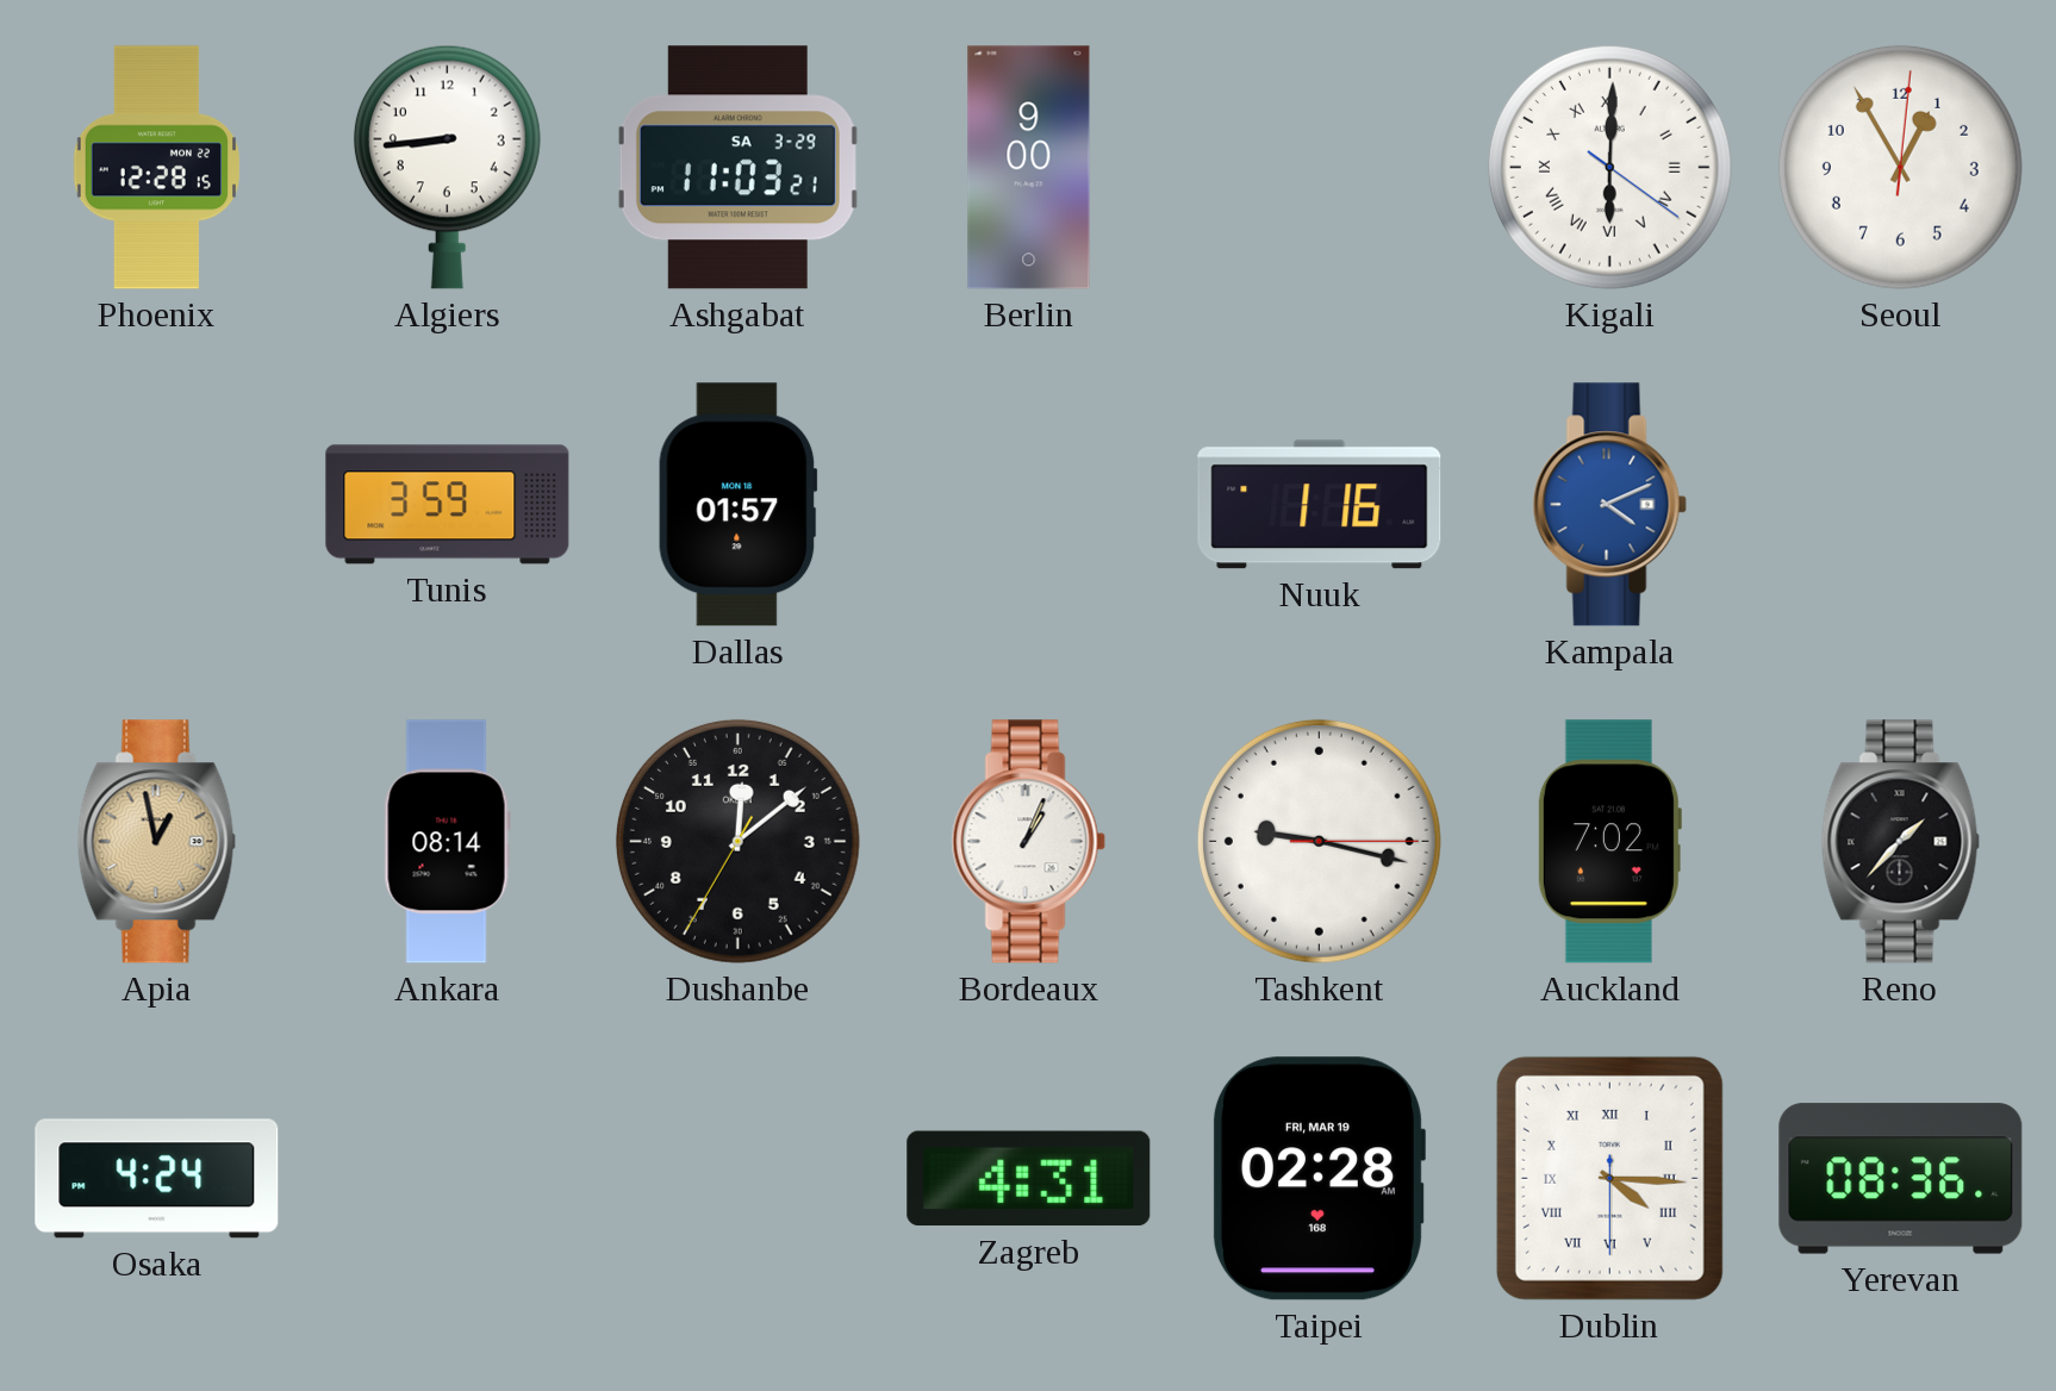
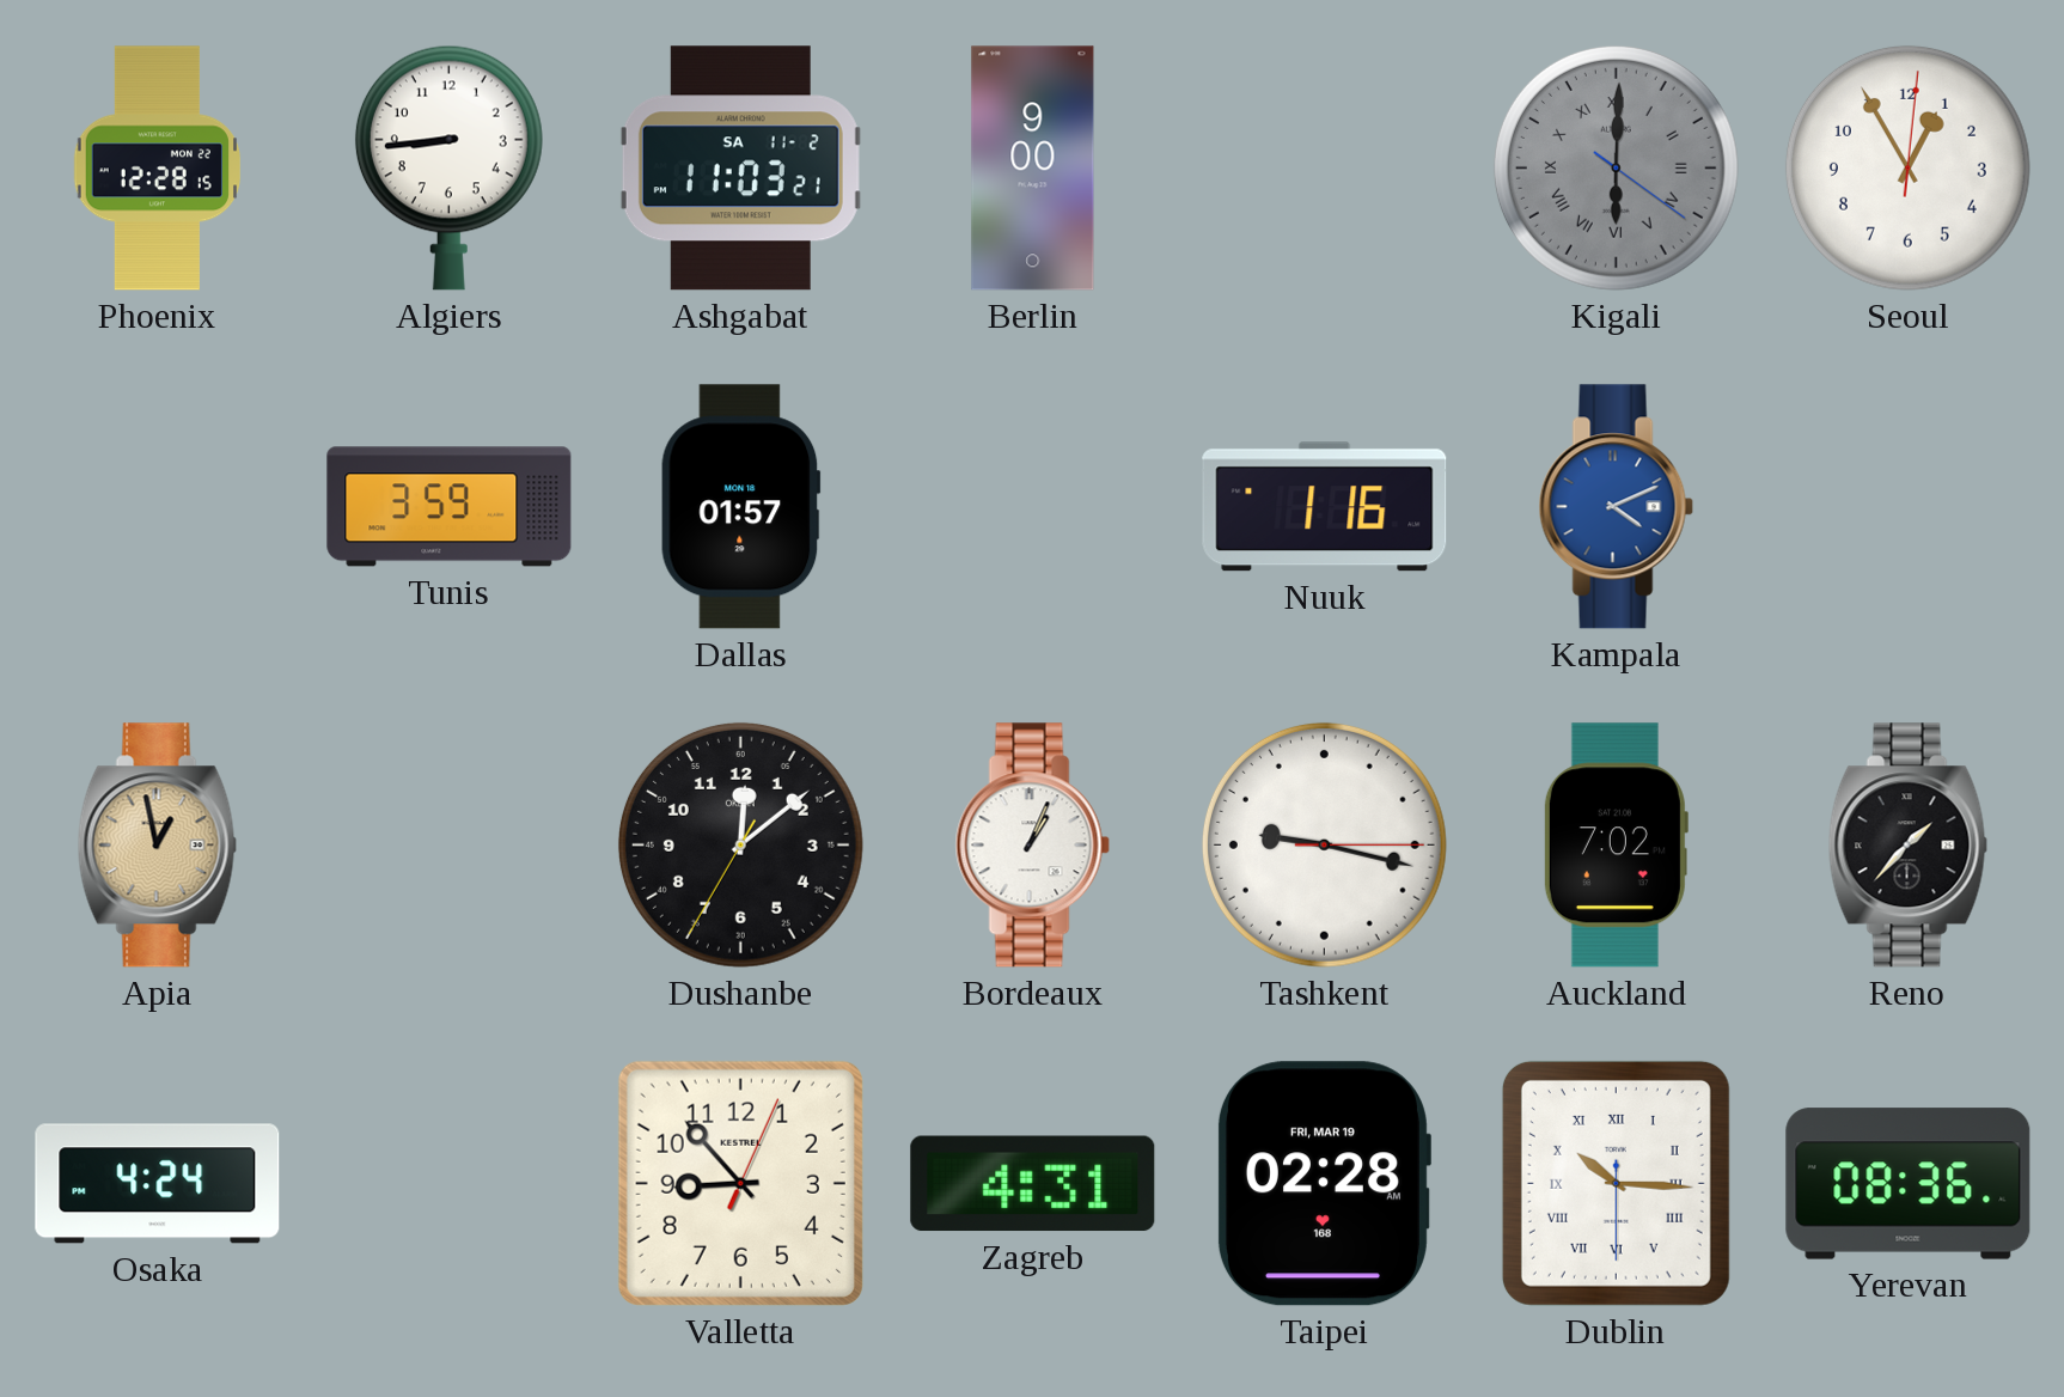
Ashgabat date: SA 3-29 -> SA 11-2 (740, 169)
Kigali dial: white -> grey (1616, 167)
Ankara: 08:14 -> none (447, 842)
Valletta: none -> 8:53 (740, 1183)
Dublin: 4:15 -> 10:15 (1616, 1183)
